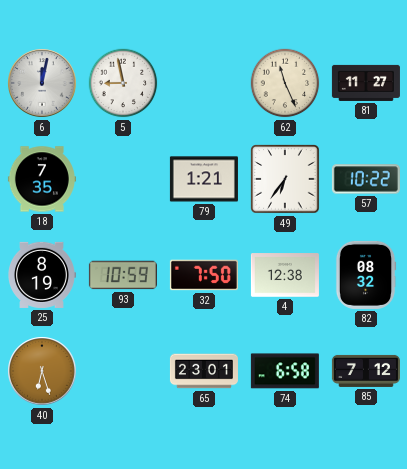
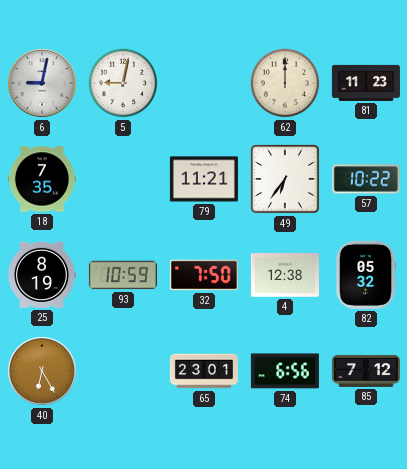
6: 12:02 -> 9:02 (42, 83)
5: 8:58 -> 9:02 (123, 83)
62: 11:26 -> 12:00 (285, 83)
81: 11:27 -> 11:23 (366, 83)
79: 1:21 -> 11:21 (204, 179)
82: 08:32 -> 05:32 (366, 275)
40: 6:27 -> 6:25 (42, 371)
74: 6:58 -> 6:56 (285, 371)
